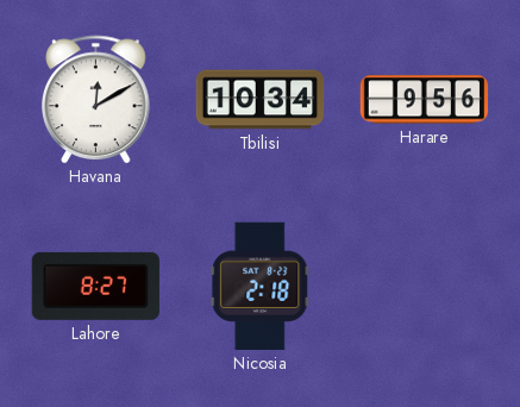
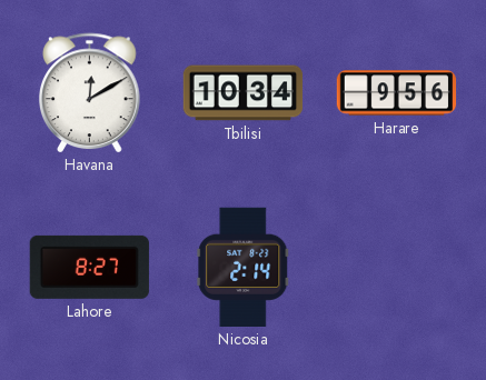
Nicosia: 2:18 -> 2:14 (244, 267)
